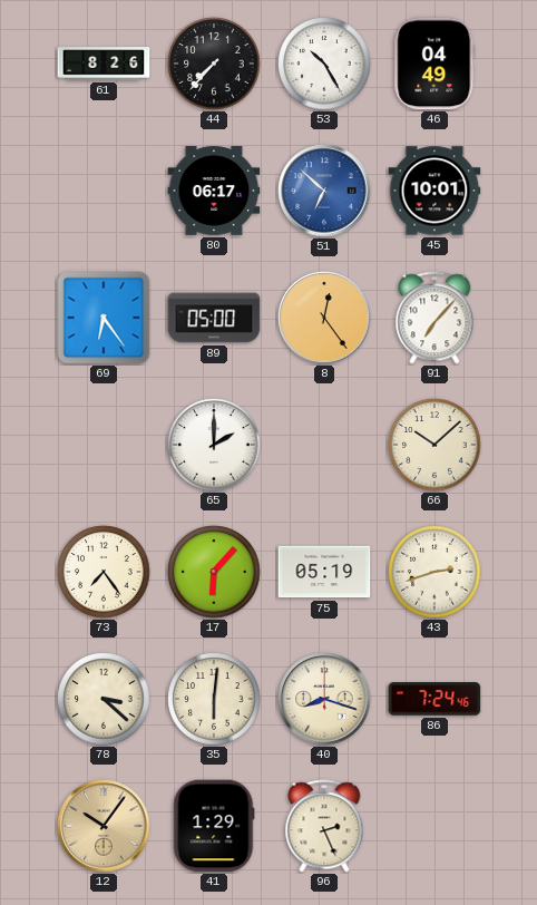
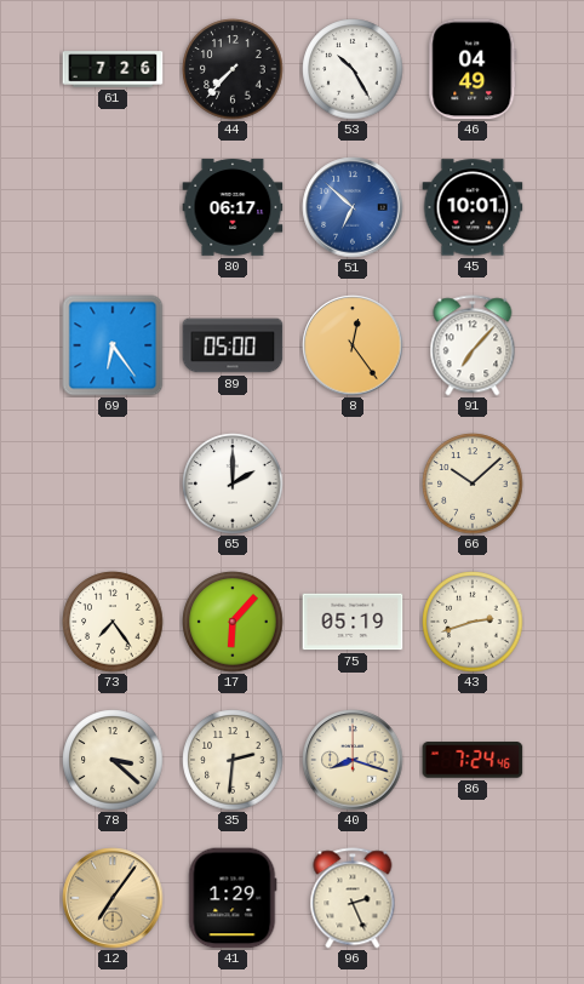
61: 8:26 -> 7:26 (113, 69)
35: 6:01 -> 2:31 (233, 760)
12: 10:06 -> 7:06 (113, 898)
